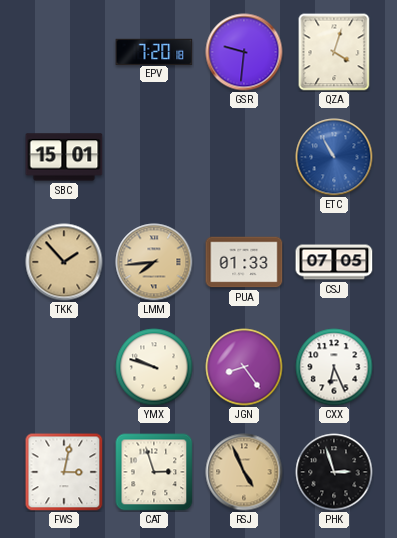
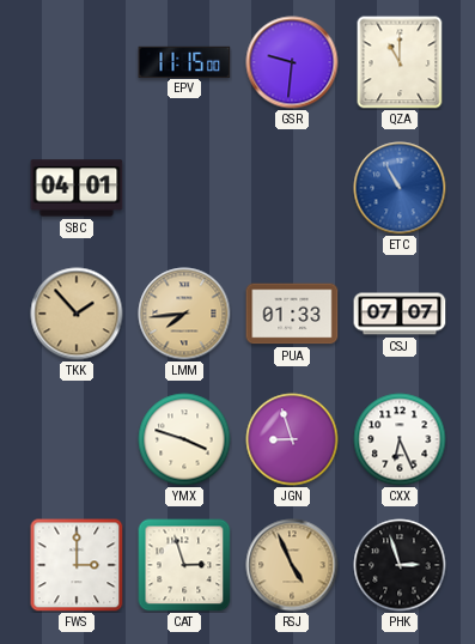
EPV: 7:20 -> 11:15 (184, 61)
QZA: 4:03 -> 11:00 (400, 62)
SBC: 15:01 -> 04:01 (77, 188)
CSJ: 07:05 -> 07:07 (400, 314)
YMX: 9:48 -> 3:48 (184, 439)
JGN: 8:24 -> 8:57 (292, 439)
FWS: 3:02 -> 3:00 (77, 565)
